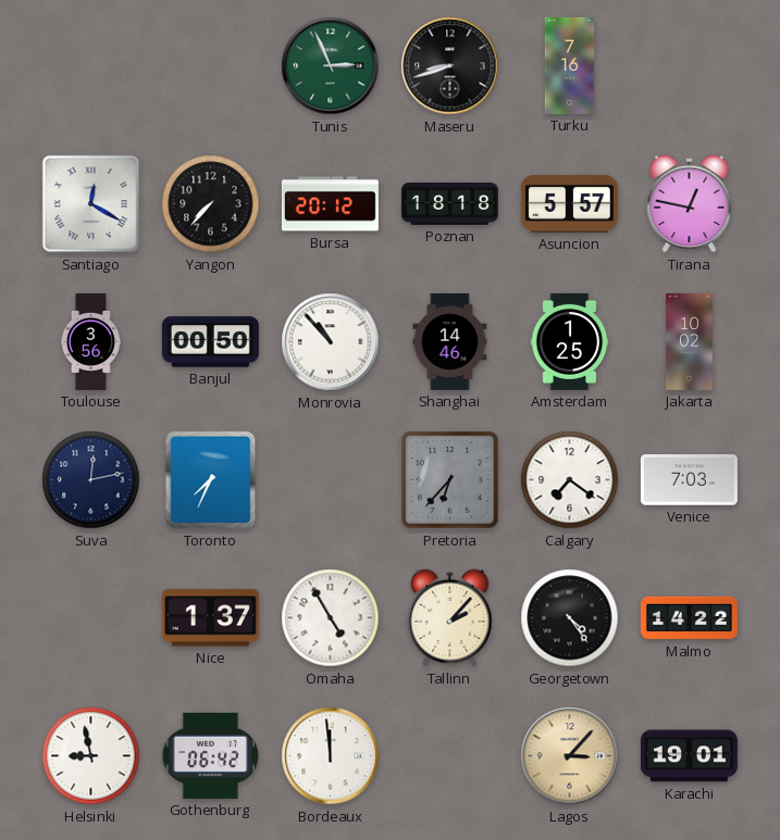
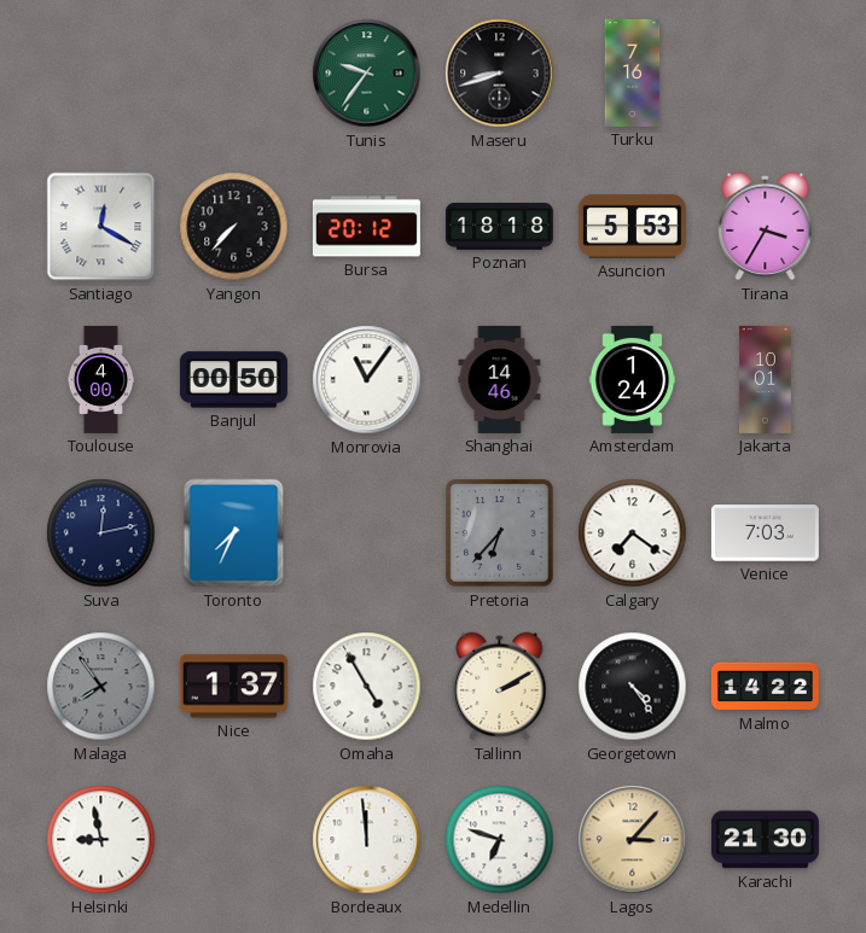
Tunis: 2:56 -> 9:36 (367, 74)
Asuncion: 5:57 -> 5:53 (632, 227)
Tirana: 12:47 -> 3:35 (766, 227)
Toulouse: 3:56 -> 4:00 (101, 379)
Monrovia: 10:53 -> 11:06 (367, 380)
Amsterdam: 1:25 -> 1:24 (633, 379)
Jakarta: 10:02 -> 10:01 (765, 379)
Malaga: none -> 7:54 (101, 687)
Tallinn: 2:07 -> 2:10 (500, 687)
Gothenburg: 06:42 -> none (210, 755)
Medellin: none -> 6:48 (500, 840)
Karachi: 19:01 -> 21:30 (765, 840)
